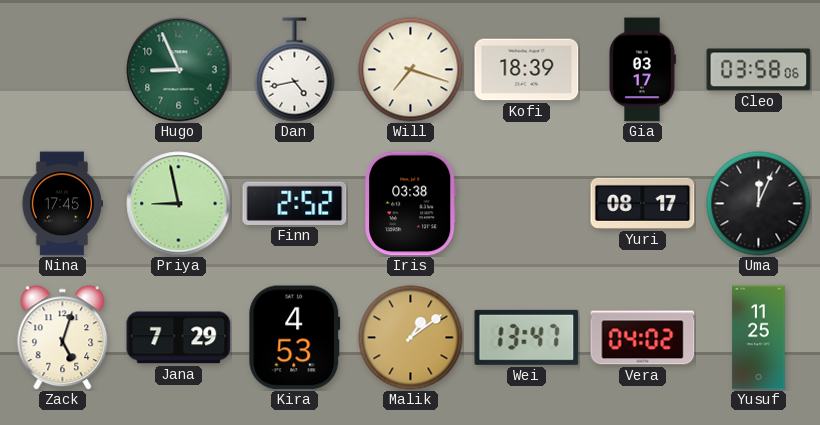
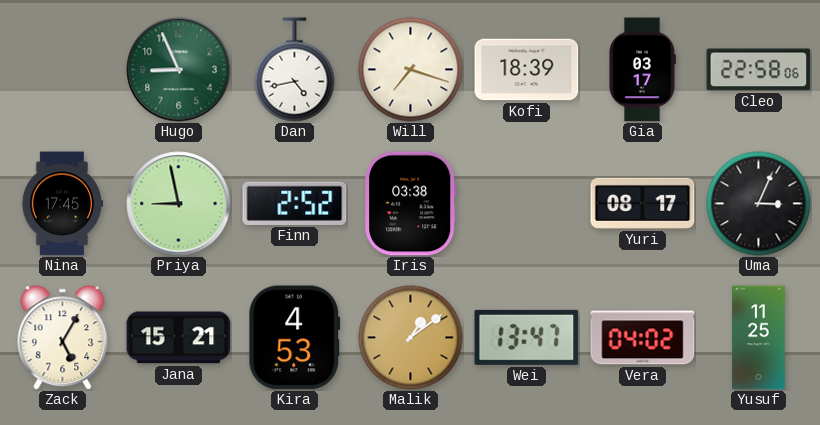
Cleo: 03:58 -> 22:58 (759, 70)
Uma: 12:04 -> 3:04 (759, 204)
Zack: 5:03 -> 5:05 (63, 338)
Jana: 7:29 -> 15:21 (179, 338)
